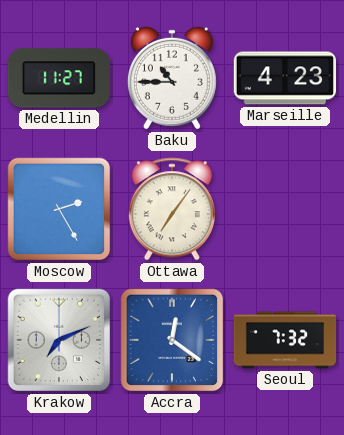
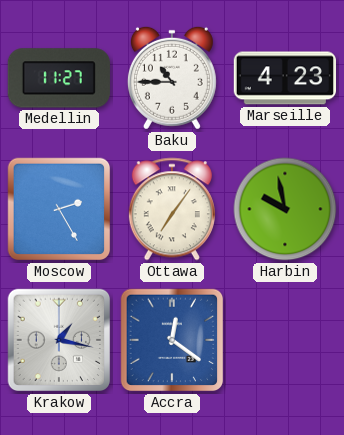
Harbin: none -> 9:58 (285, 209)
Krakow: 7:11 -> 1:17 (59, 340)
Seoul: 7:32 -> none (285, 340)
